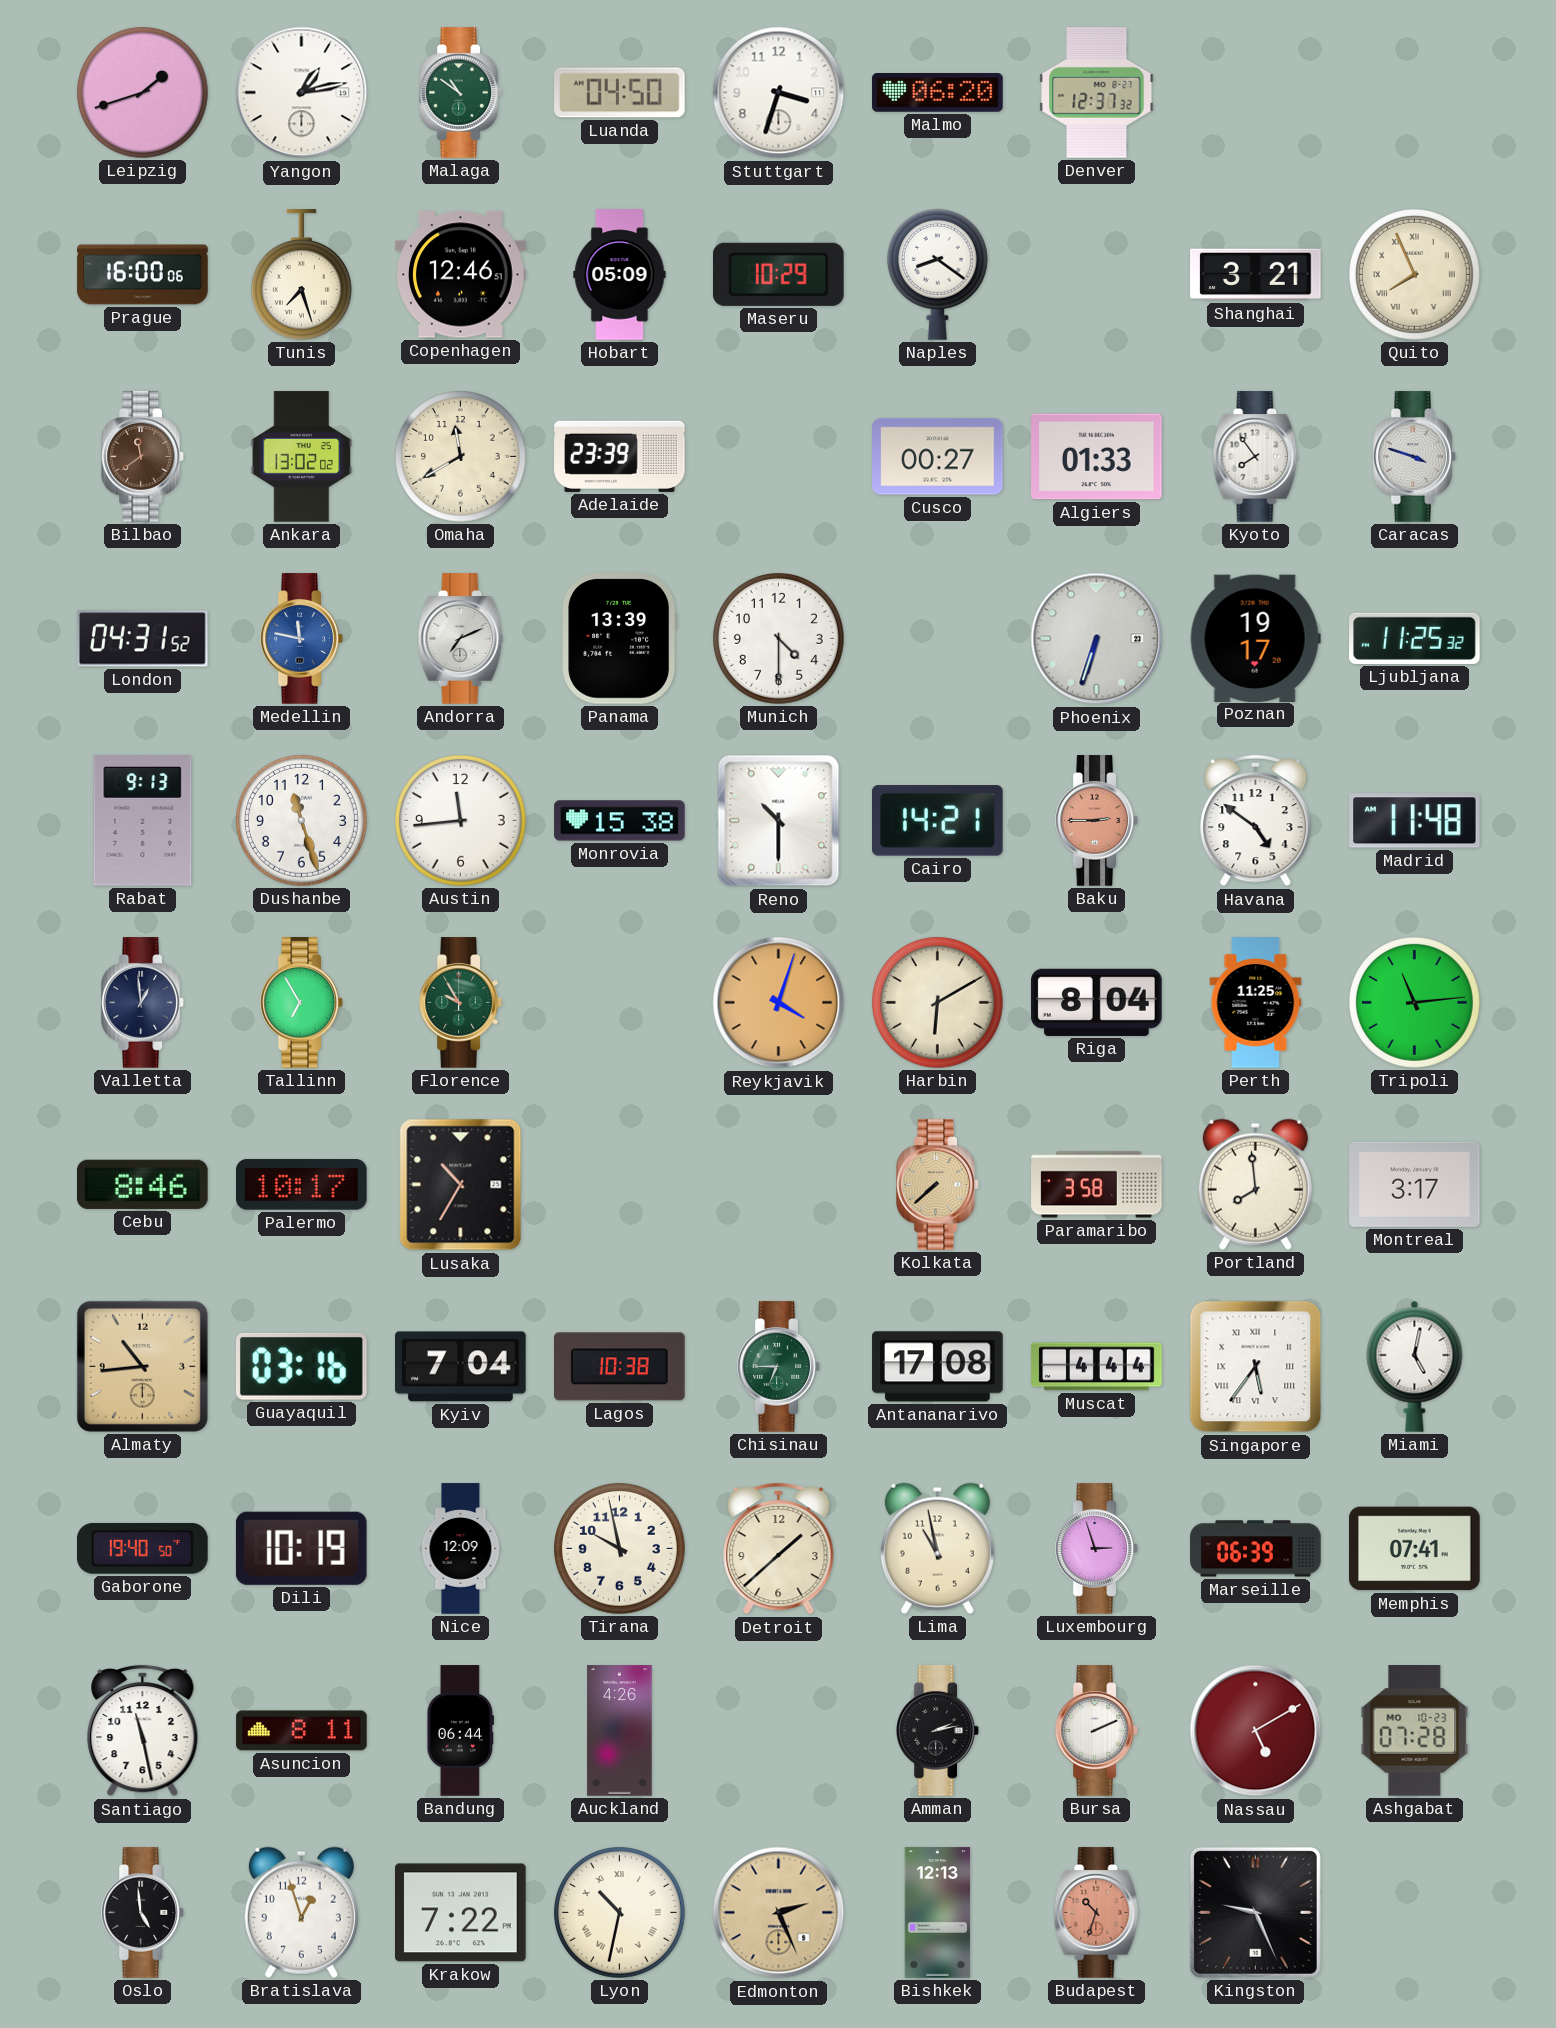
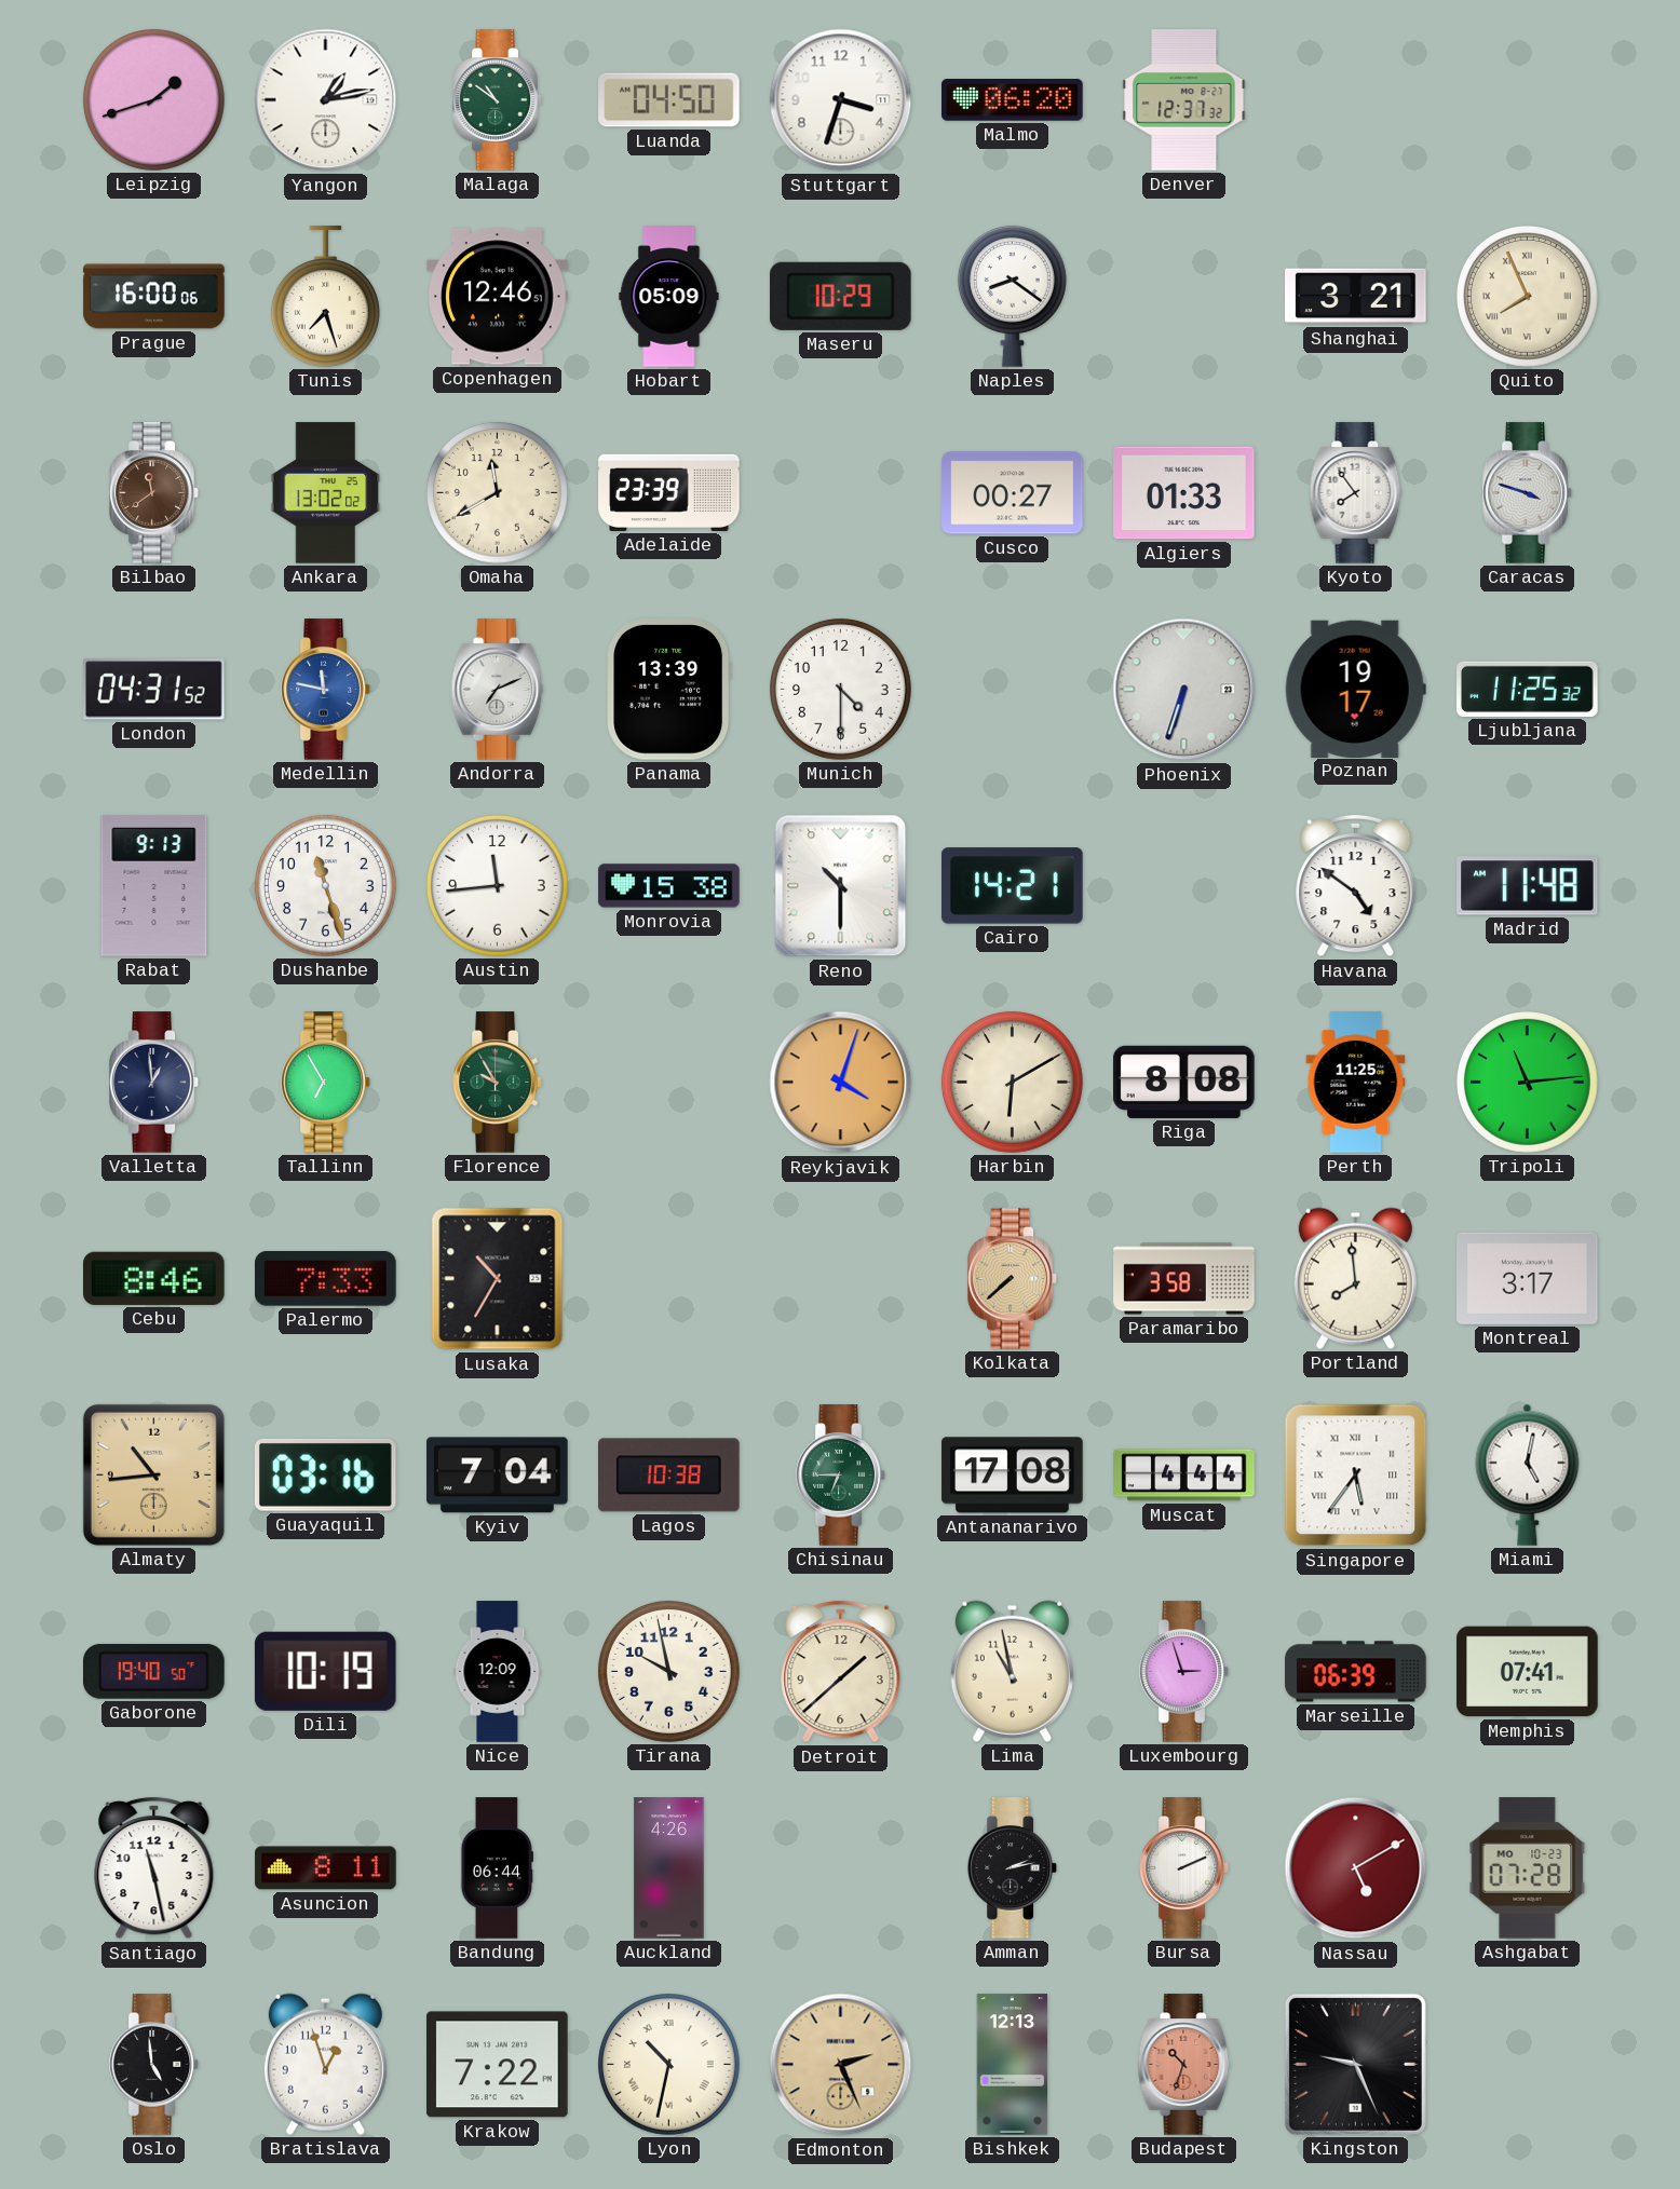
Baku: 2:45 -> none (1097, 821)
Riga: 8:04 -> 8:08 (1184, 1082)
Palermo: 10:17 -> 7:33 (326, 1279)
